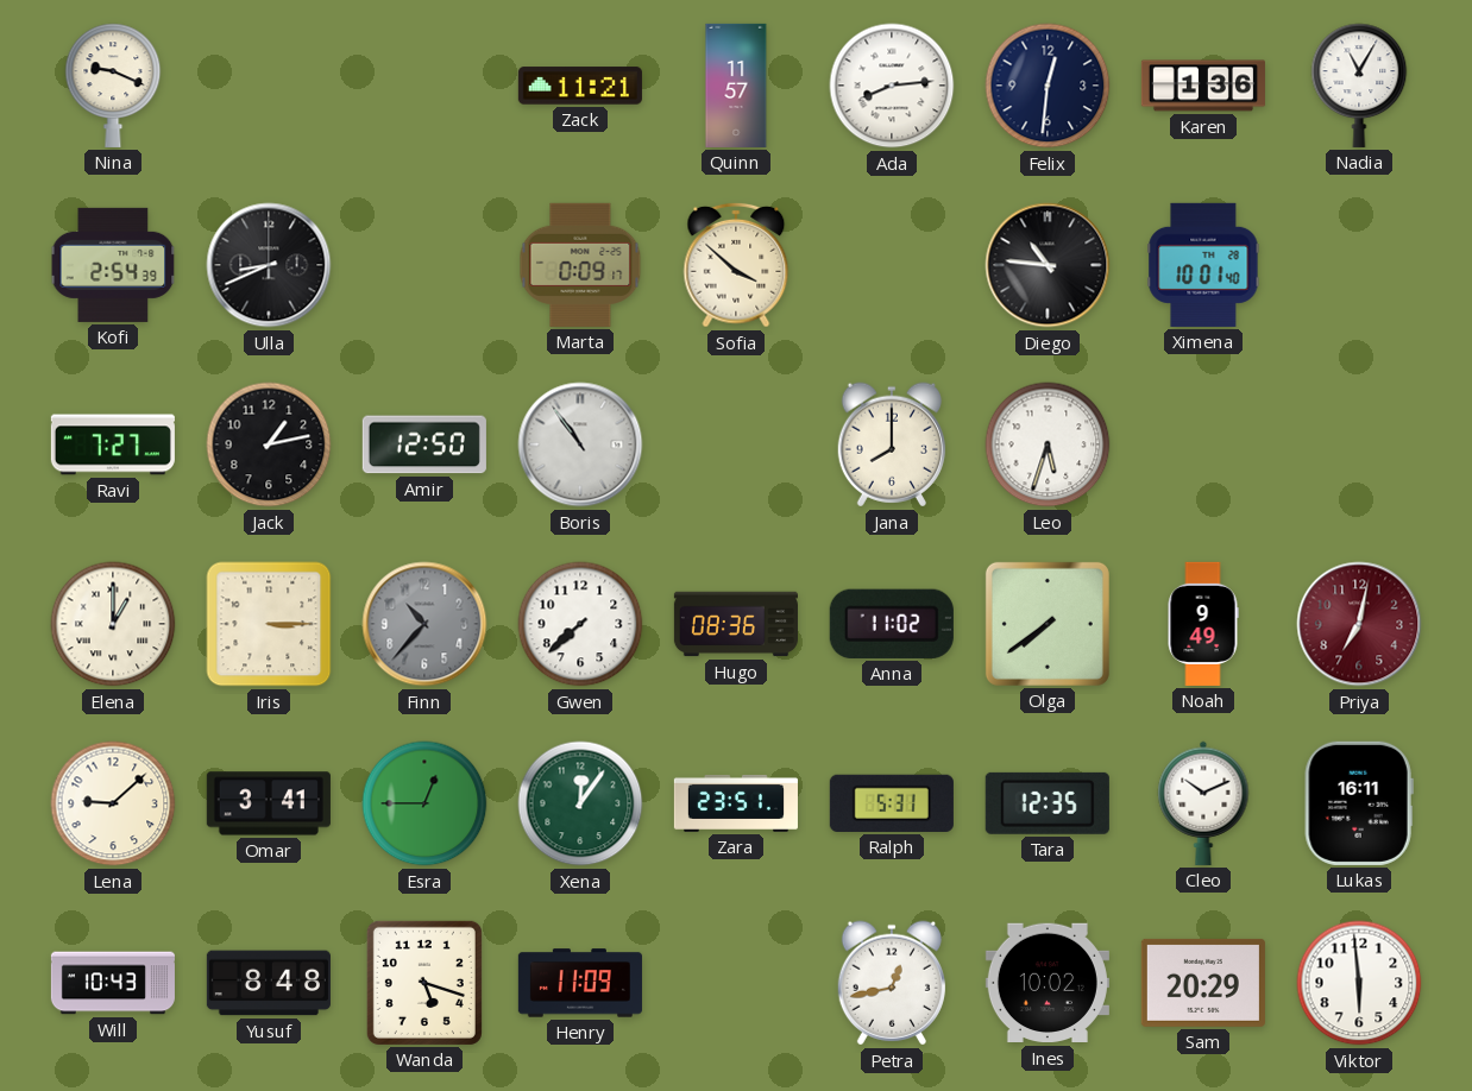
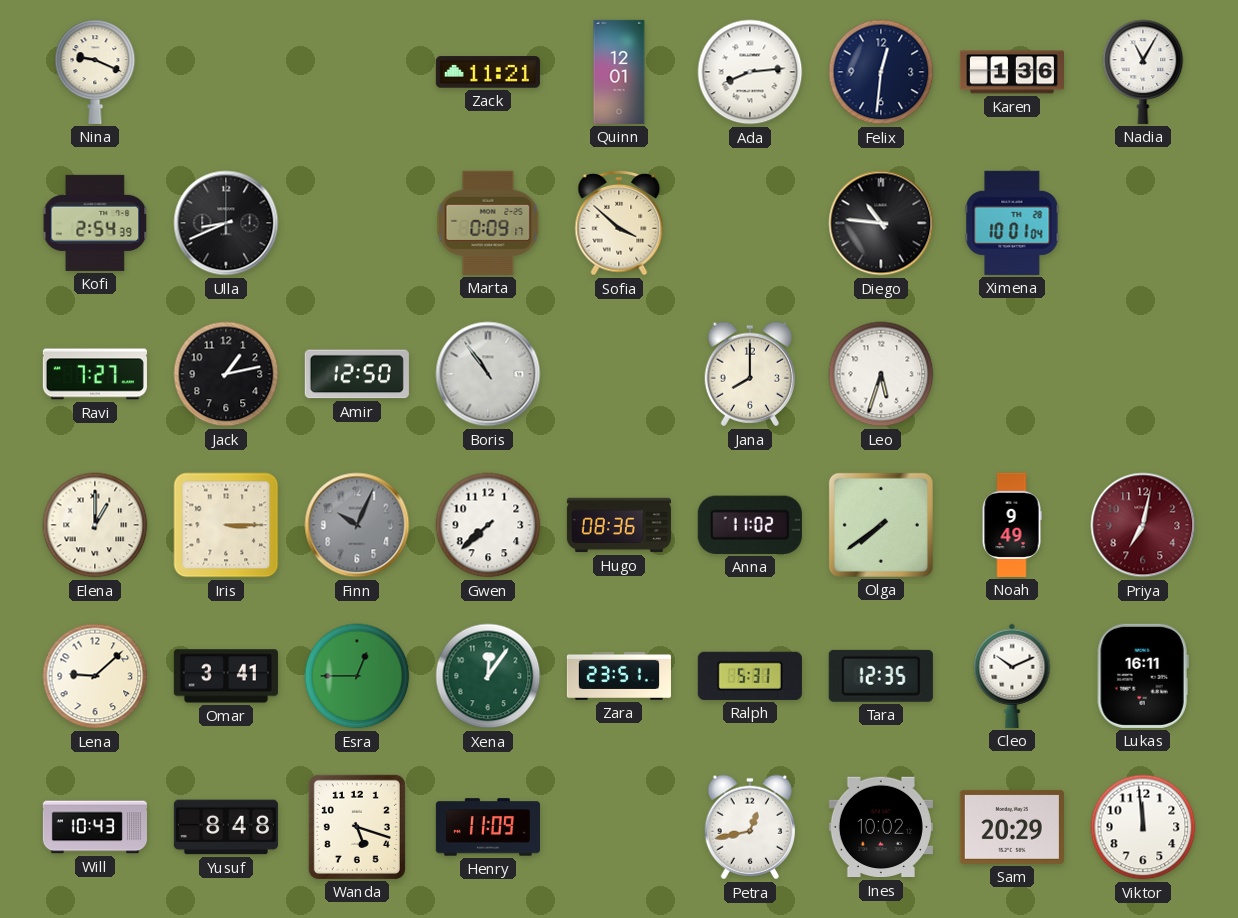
Quinn: 11:57 -> 12:01 (619, 72)
Ximena: 10:01:40 -> 10:01:04 (1012, 223)
Finn: 10:37 -> 10:04 (357, 525)
Viktor: 5:59 -> 11:59 (1143, 827)
